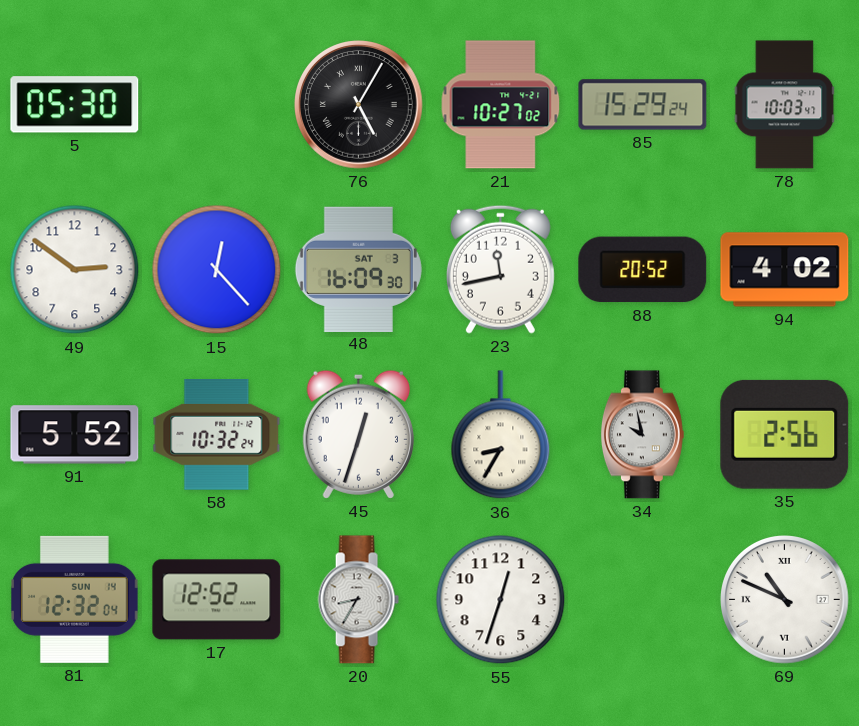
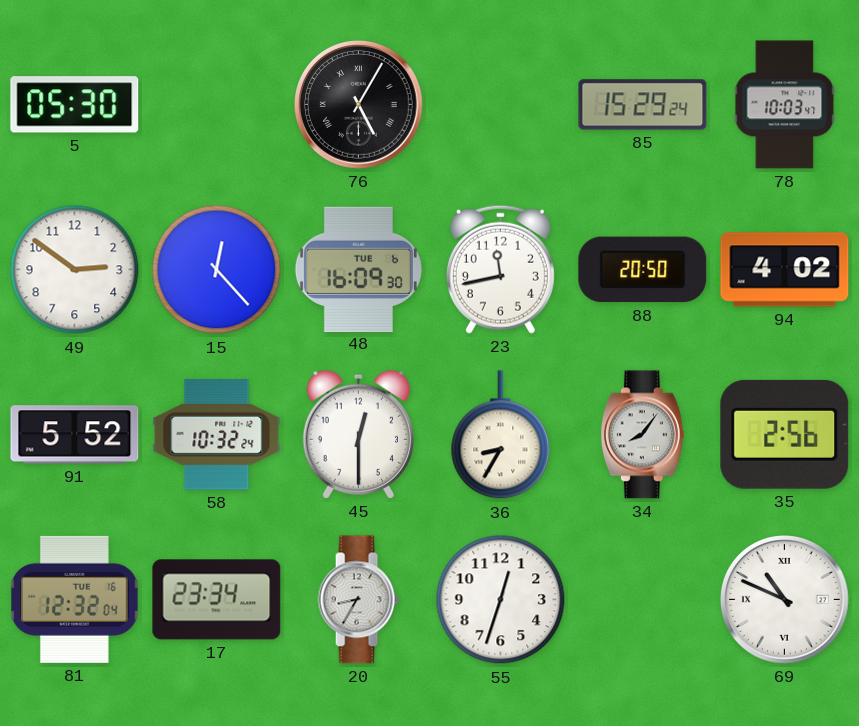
21: 10:27 -> none (501, 105)
48 date: SAT 3 -> TUE 6 (358, 269)
88: 20:52 -> 20:50 (643, 270)
45: 12:33 -> 12:30 (358, 434)
34: 9:58 -> 8:06 (642, 435)
81 date: SUN 14 -> TUE 16 (75, 599)
17: 12:52 -> 23:34 (217, 600)
